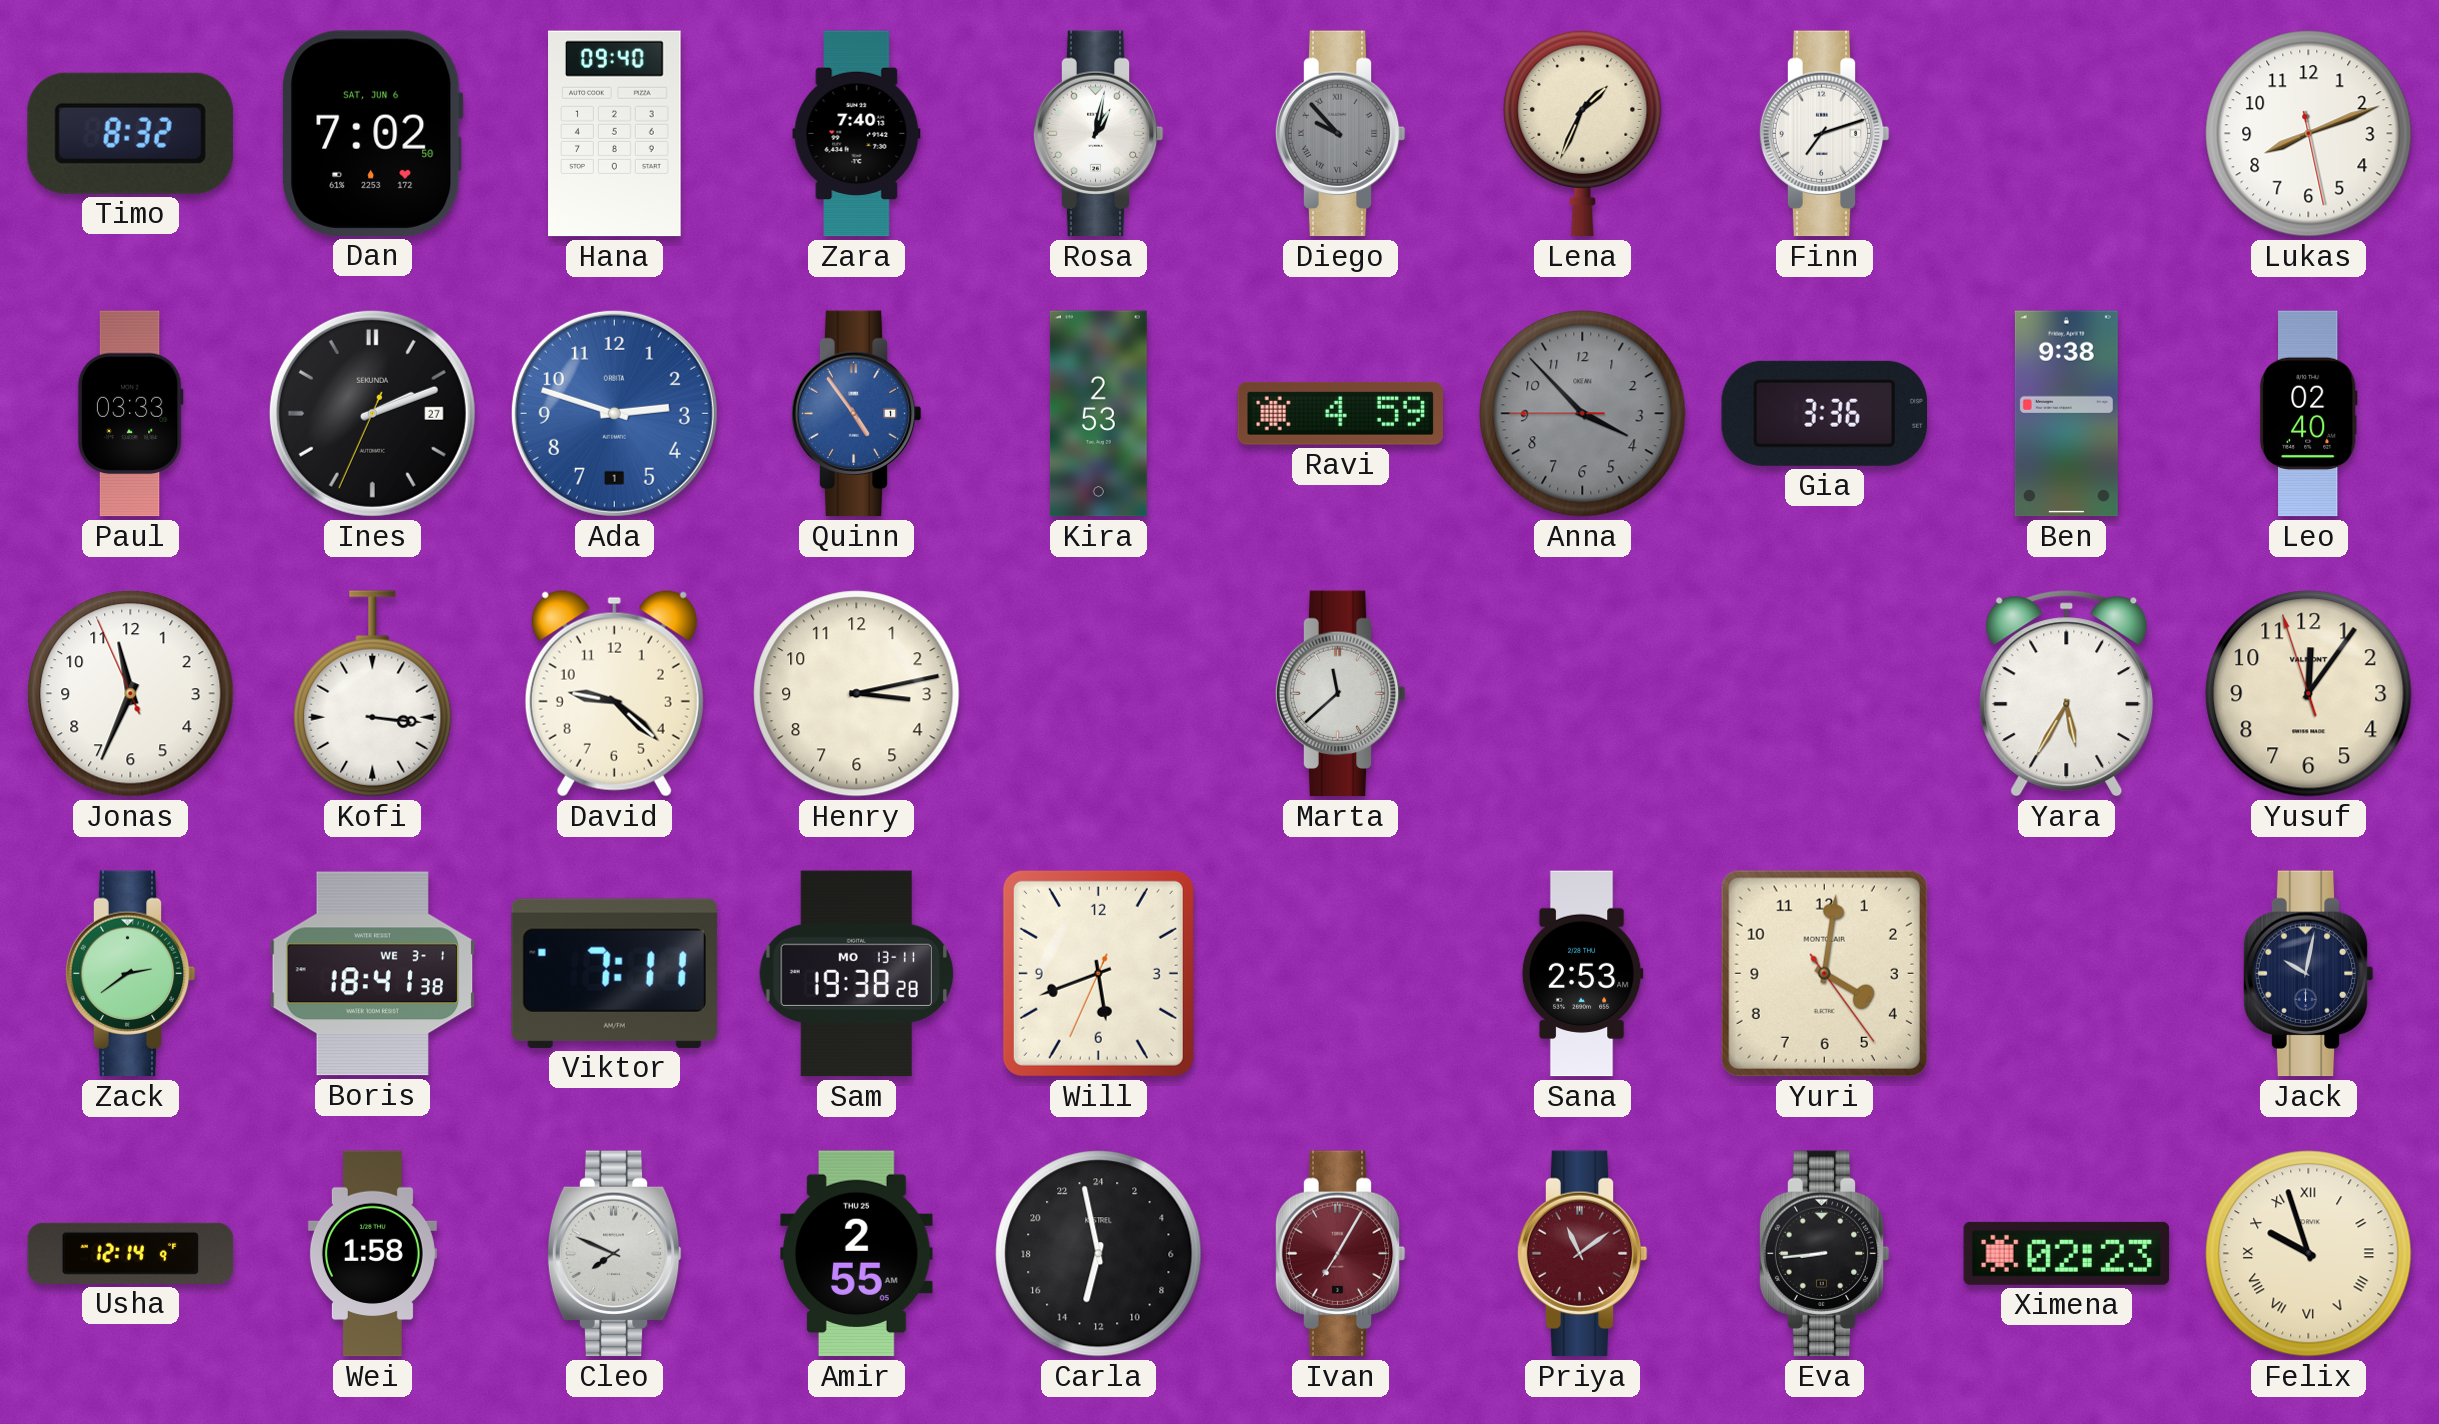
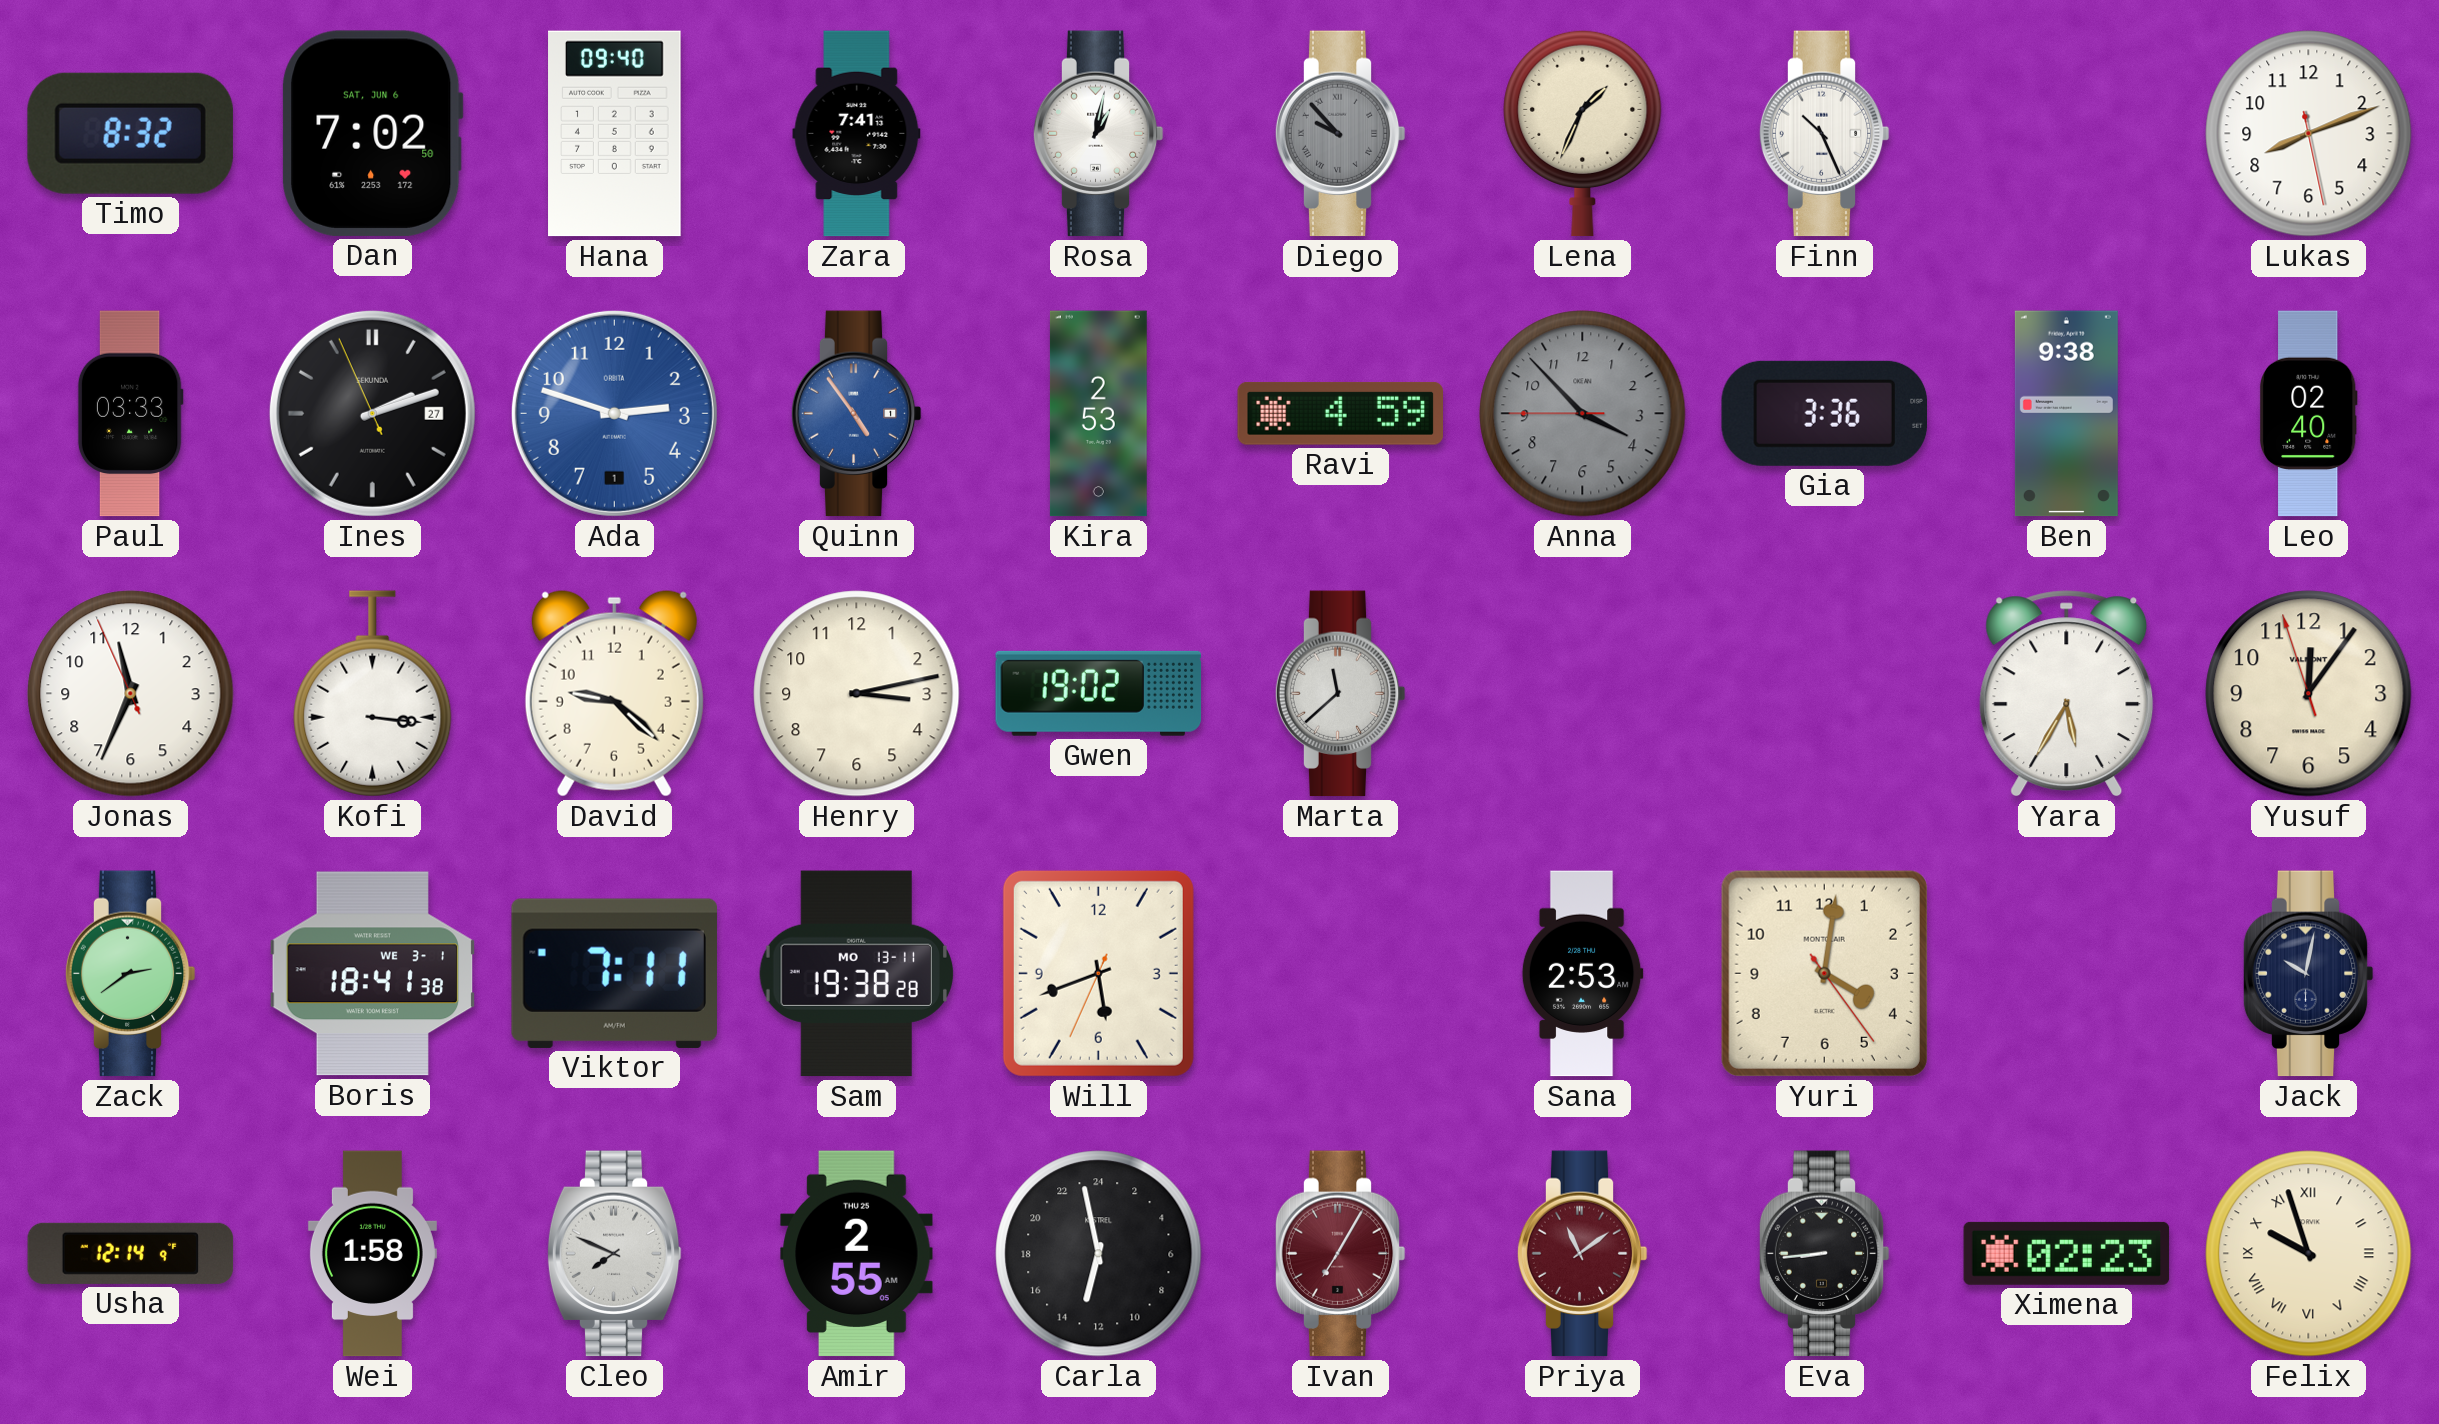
Zara: 7:40 -> 7:41 (857, 134)
Finn: 7:12 -> 10:26 (1824, 134)
Ines: 2:11:34 -> 2:11:56 (372, 413)
Gwen: none -> 19:02 (1099, 693)
